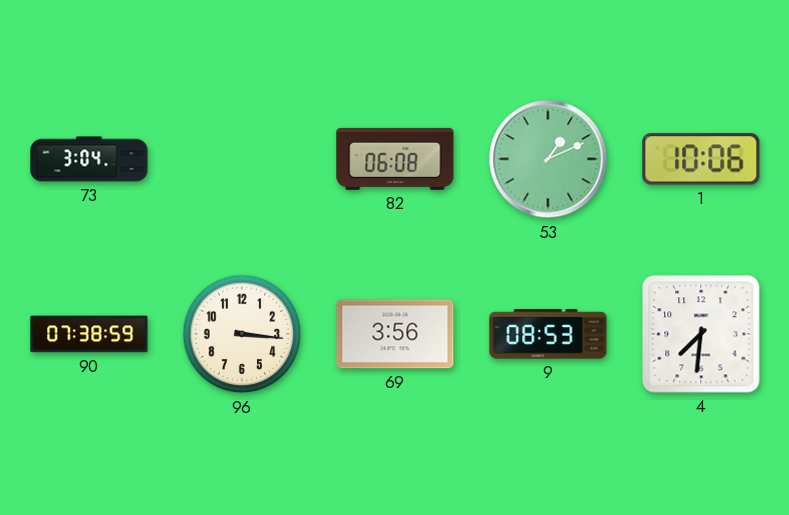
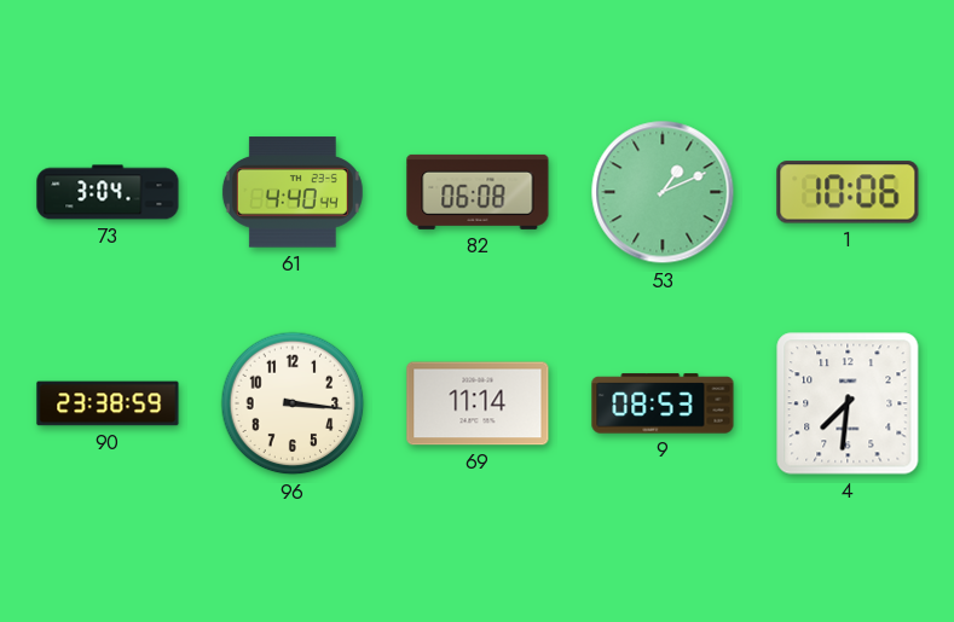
61: none -> 4:40 (293, 192)
90: 07:38 -> 23:38 (108, 403)
69: 3:56 -> 11:14 (478, 403)
